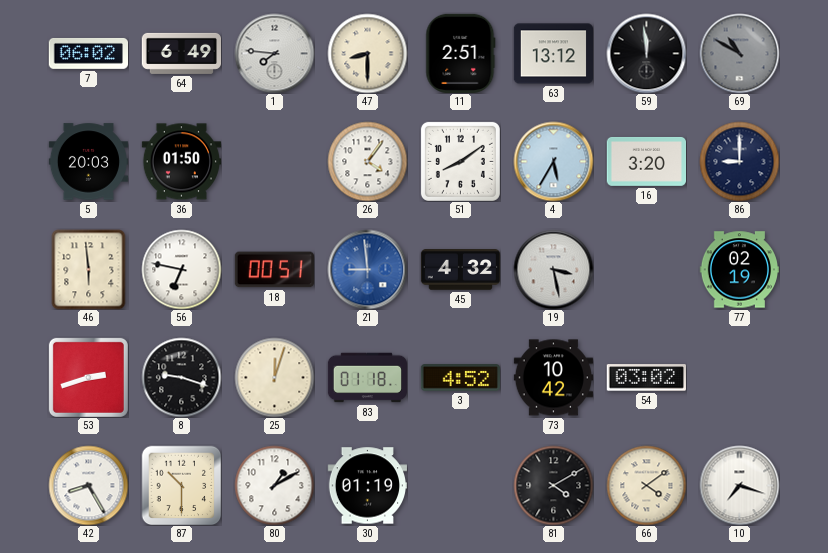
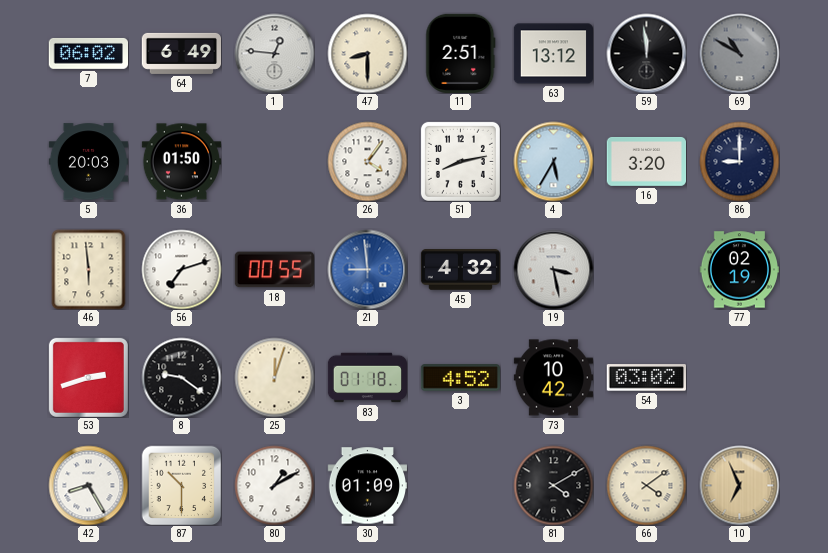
1: 7:46 -> 12:46 (274, 53)
51: 8:09 -> 8:13 (460, 161)
56: 6:47 -> 7:12 (181, 269)
18: 00:51 -> 00:55 (274, 270)
8: 9:18 -> 9:21 (181, 377)
30: 01:19 -> 01:09 (367, 486)
10: 7:18 -> 6:56 (739, 485)
10 dial: white -> champagne (739, 485)
